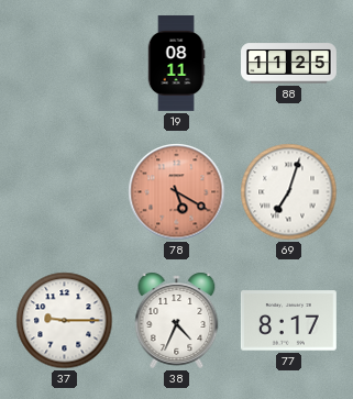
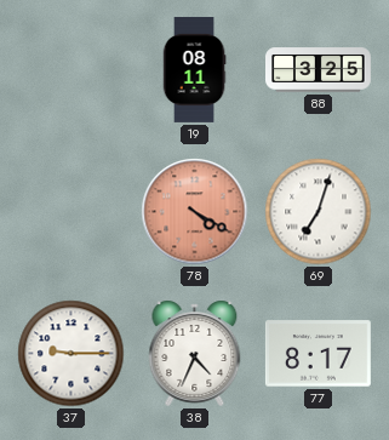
88: 11:25 -> 3:25 (319, 70)
78: 5:20 -> 4:20 (195, 212)
